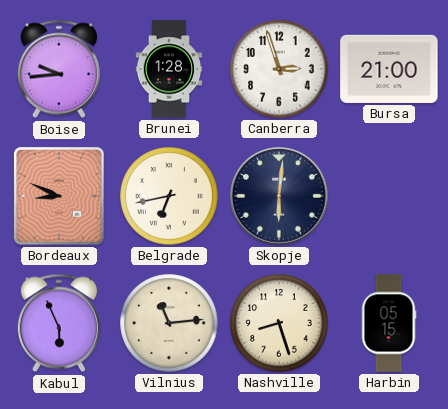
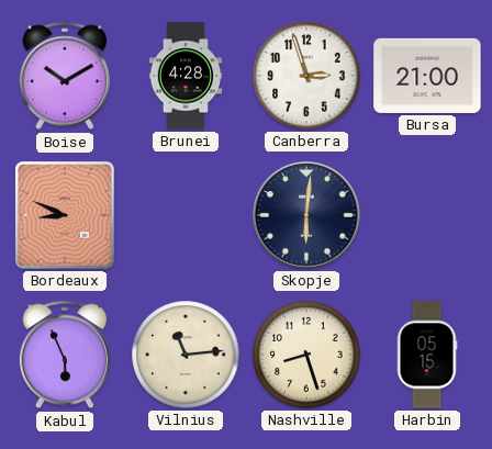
Boise: 9:44 -> 10:10 (65, 76)
Brunei: 1:28 -> 4:28 (186, 76)
Belgrade: 6:43 -> none (169, 196)
